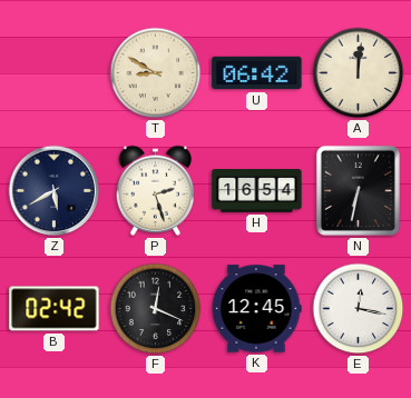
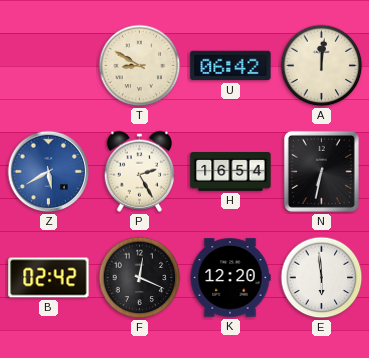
Z dial: navy -> blue (49, 172)
P: 2:27 -> 2:25 (140, 171)
K: 12:45 -> 12:20 (230, 278)
E: 12:17 -> 5:59 (322, 278)
